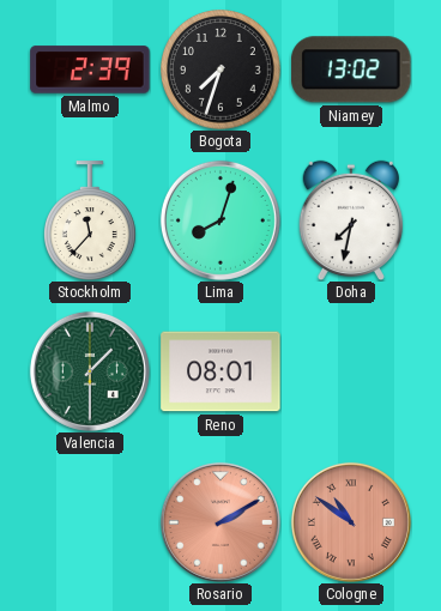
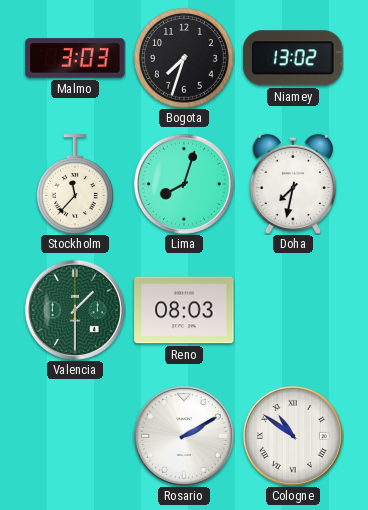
Malmo: 2:39 -> 3:03 (75, 58)
Reno: 08:01 -> 08:03 (184, 310)
Rosario dial: salmon -> white (184, 436)
Cologne dial: salmon -> white (293, 436)
